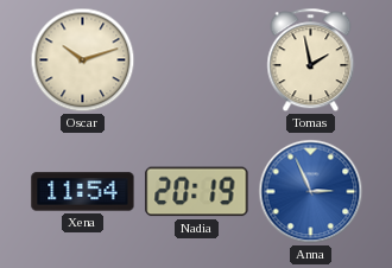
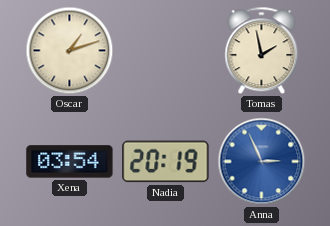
Oscar: 10:12 -> 1:12 (70, 51)
Xena: 11:54 -> 03:54 (70, 162)
